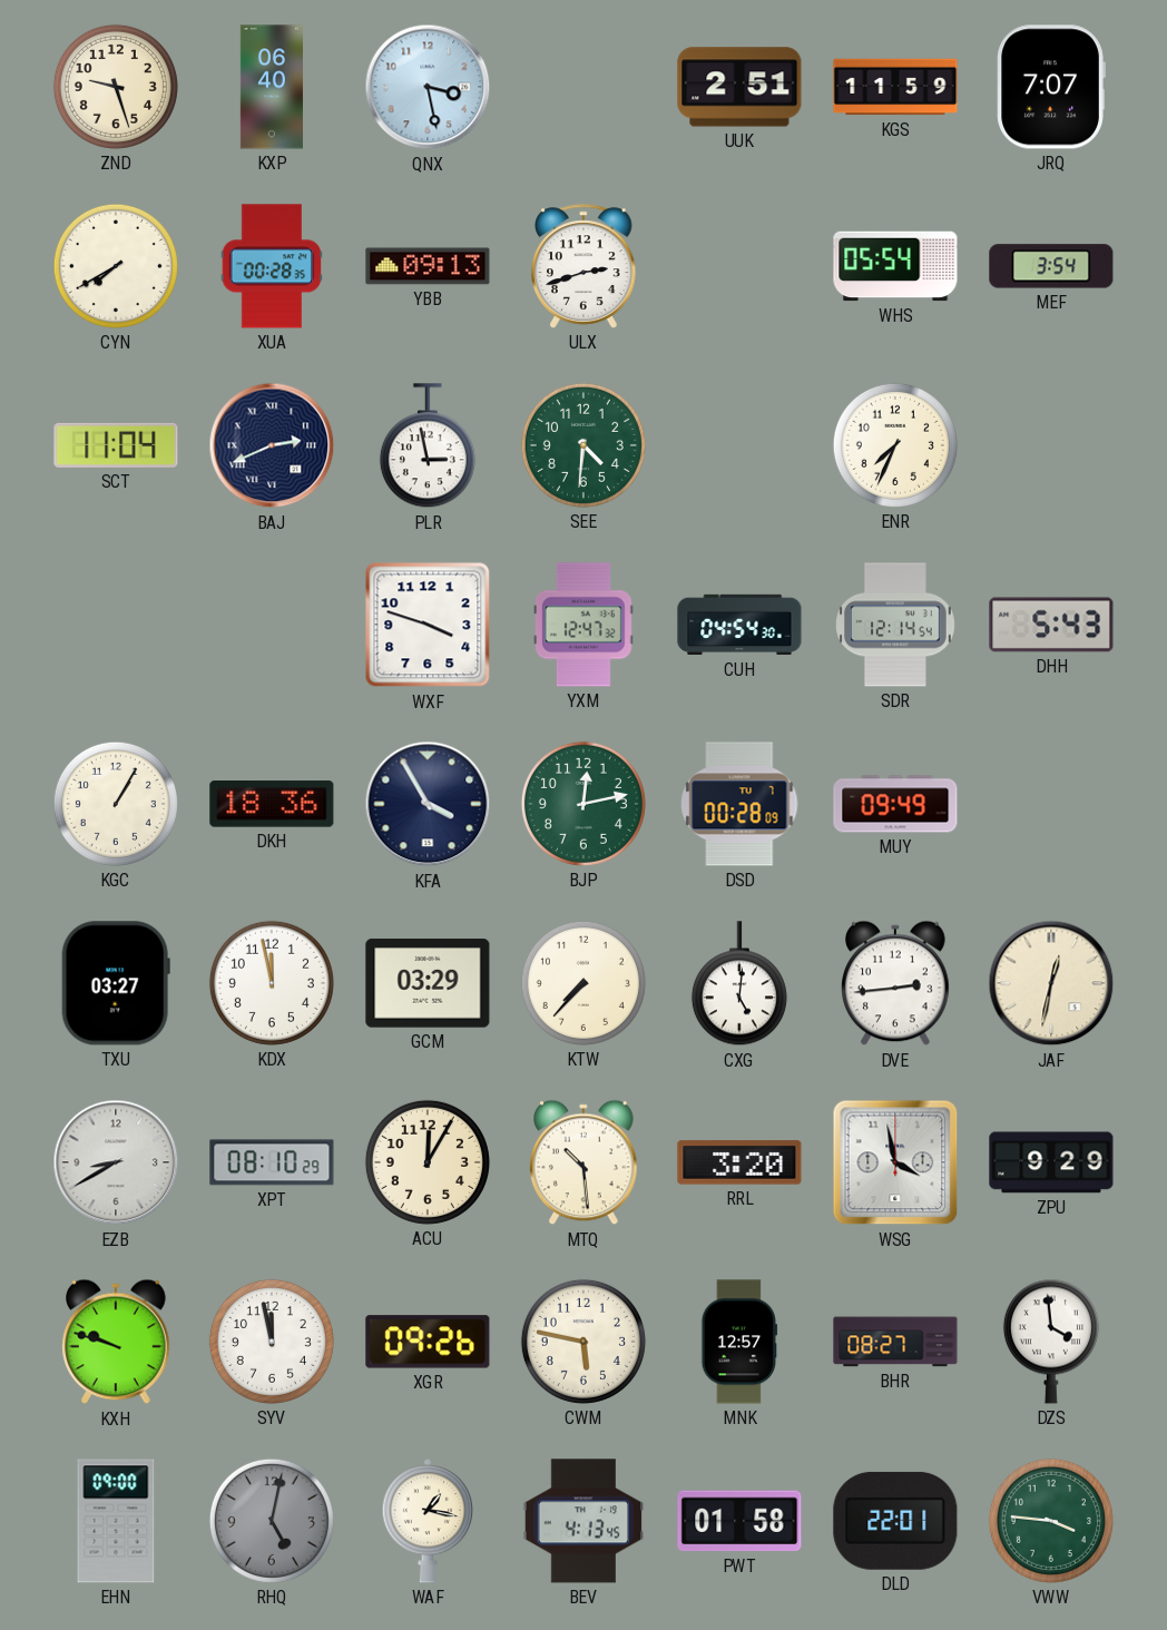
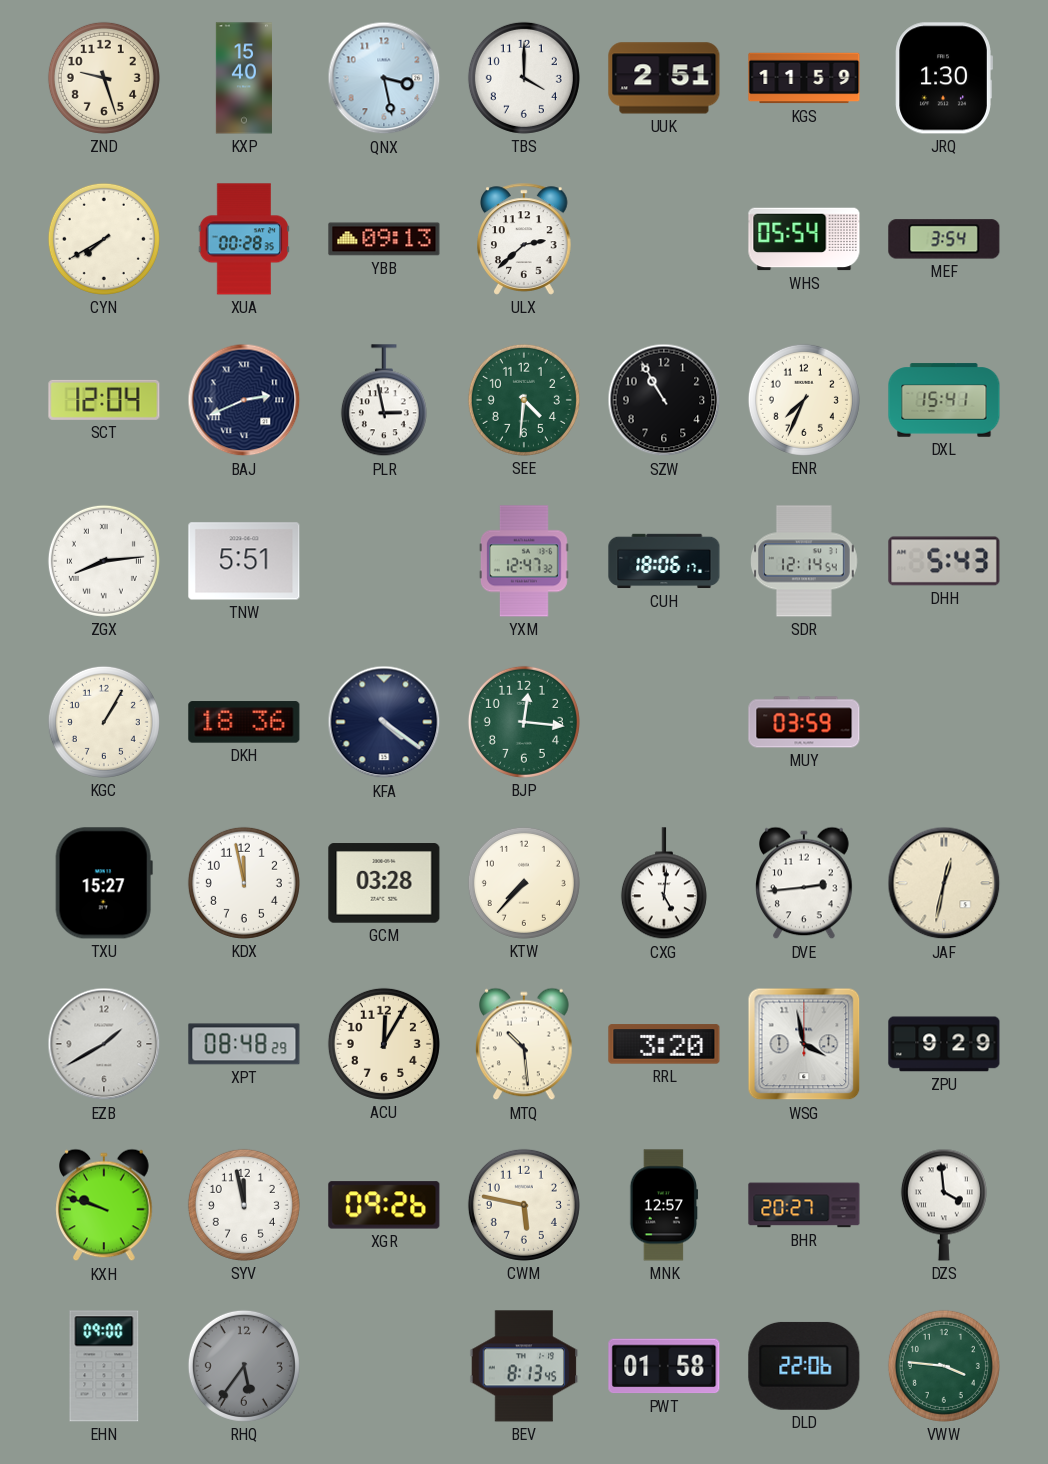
KXP: 06:40 -> 15:40 (244, 78)
TBS: none -> 4:00 (524, 78)
JRQ: 7:07 -> 1:30 (944, 78)
ULX: 2:42 -> 2:38 (524, 239)
SCT: 11:04 -> 12:04 (104, 400)
SZW: none -> 10:55 (664, 400)
DXL: none -> 15:41 (944, 400)
ZGX: none -> 8:14 (104, 561)
TNW: none -> 5:51 (244, 561)
WXF: 3:48 -> none (428, 625)
CUH: 04:54 -> 18:06 (664, 561)
KFA: 3:55 -> 4:21 (384, 722)
BJP: 12:13 -> 12:16 (524, 722)
DSD: 00:28 -> none (739, 804)
MUY: 09:49 -> 03:59 (804, 722)
TXU: 03:27 -> 15:27 (104, 883)
GCM: 03:29 -> 03:28 (384, 883)
EZB: 8:40 -> 1:40 (104, 1044)
XPT: 08:10 -> 08:48 (244, 1044)
BHR: 08:27 -> 20:27 (804, 1205)
RHQ: 5:02 -> 5:36 (244, 1366)
WAF: 1:17 -> none (428, 1521)
BEV: 4:13 -> 8:13 (524, 1366)
DLD: 22:01 -> 22:06 (804, 1366)
